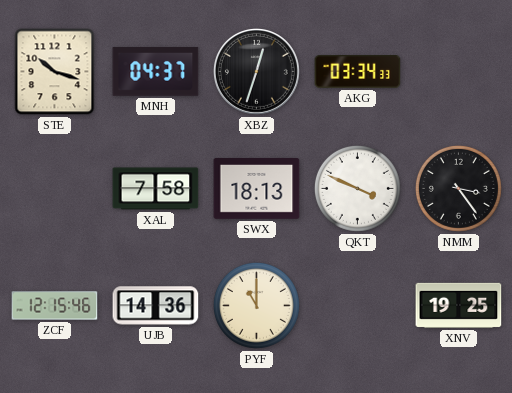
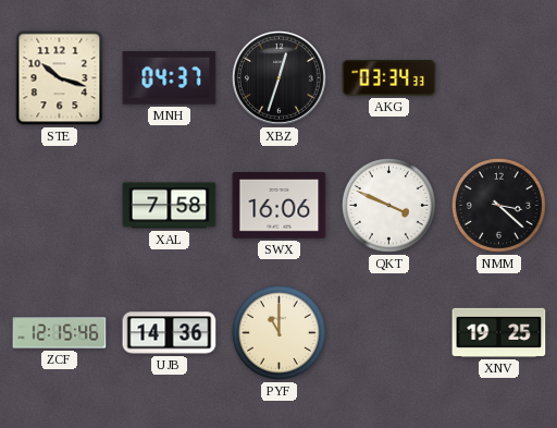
SWX: 18:13 -> 16:06 (280, 206)
NMM: 3:24 -> 3:22 (498, 205)
